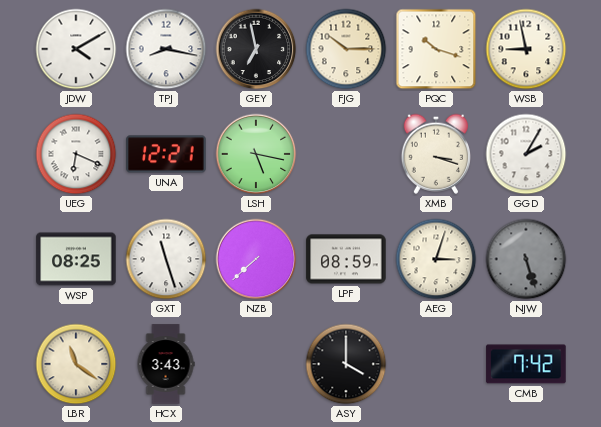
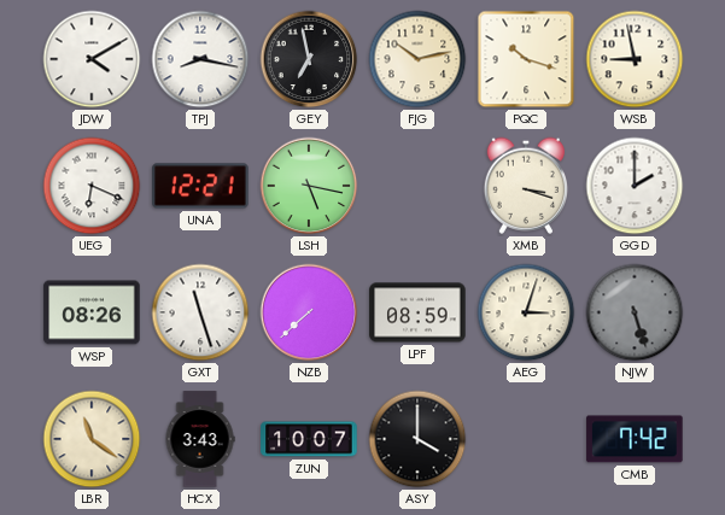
FJG: 10:15 -> 10:13 (417, 59)
GGD: 2:05 -> 2:00 (635, 186)
WSP: 08:25 -> 08:26 (92, 312)
ZUN: none -> 10:07 (309, 439)
